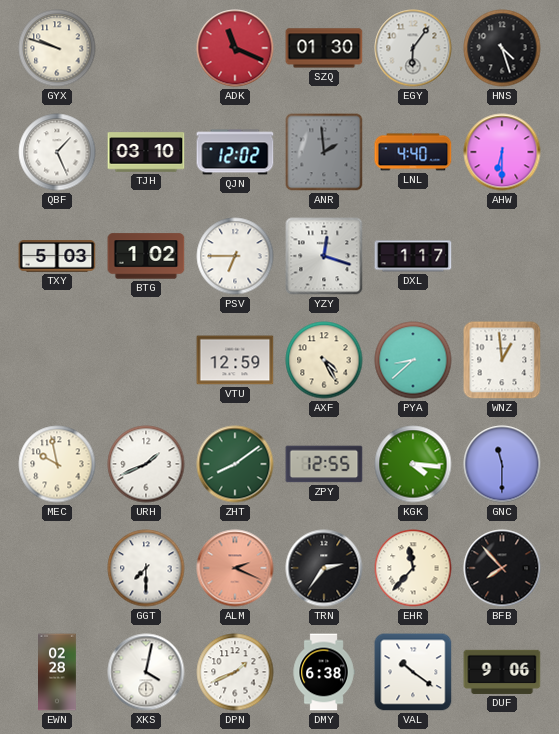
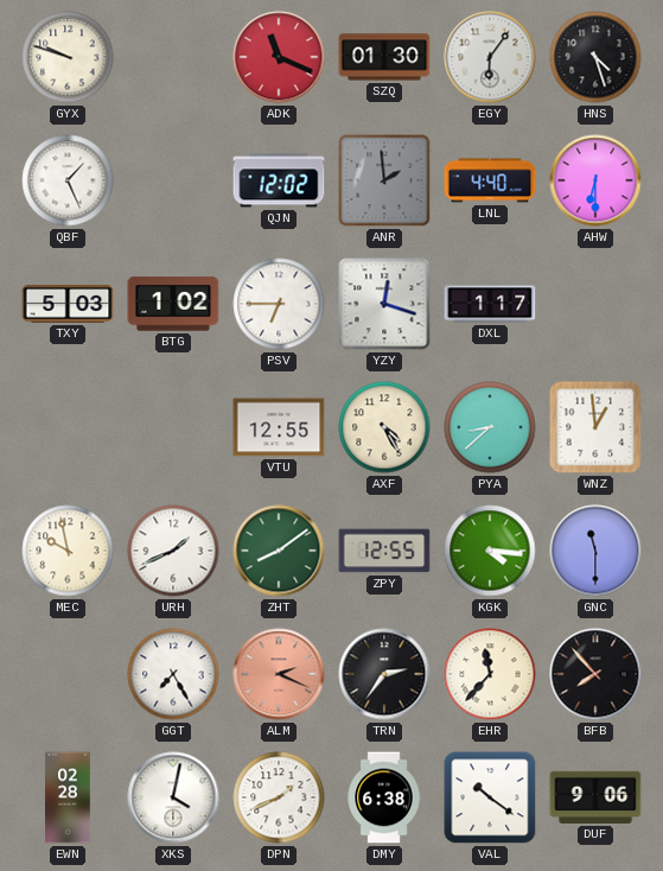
TJH: 03:10 -> none (146, 152)
VTU: 12:59 -> 12:55 (279, 427)
GGT: 7:30 -> 7:25 (173, 674)
